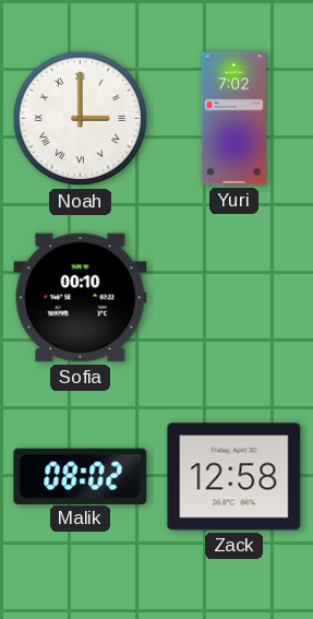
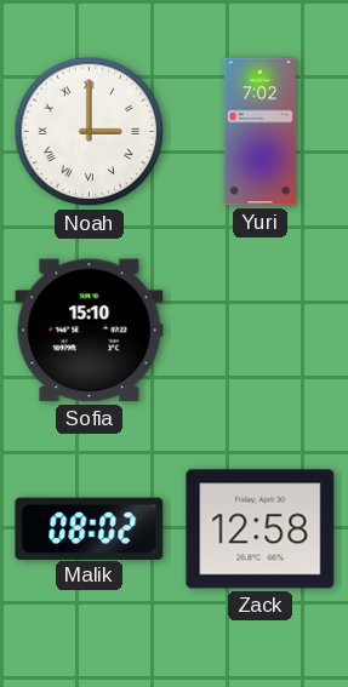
Sofia: 00:10 -> 15:10 (90, 331)
